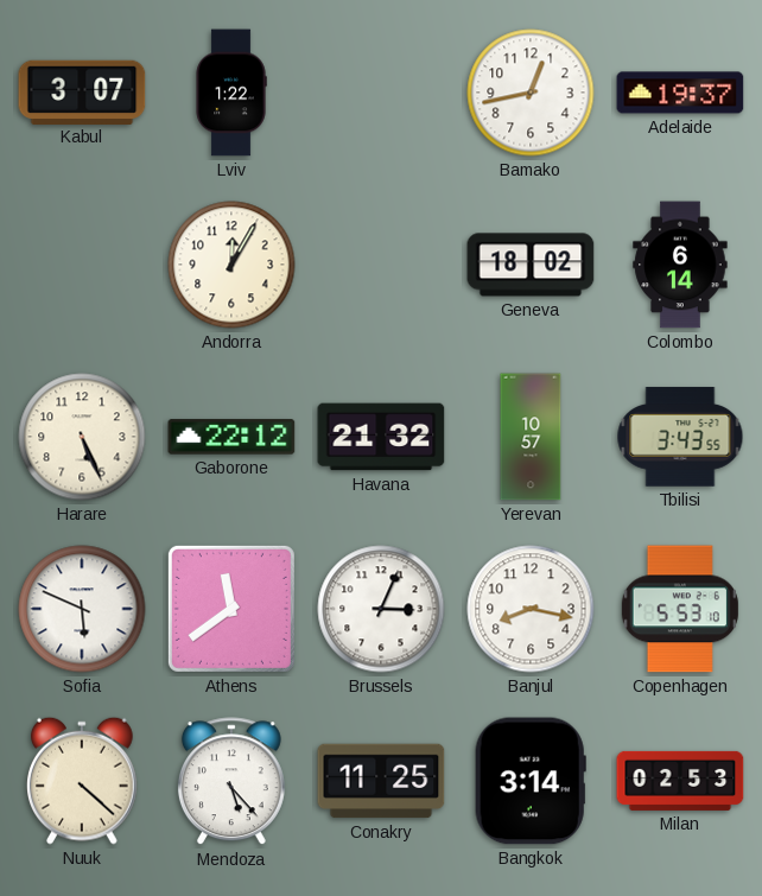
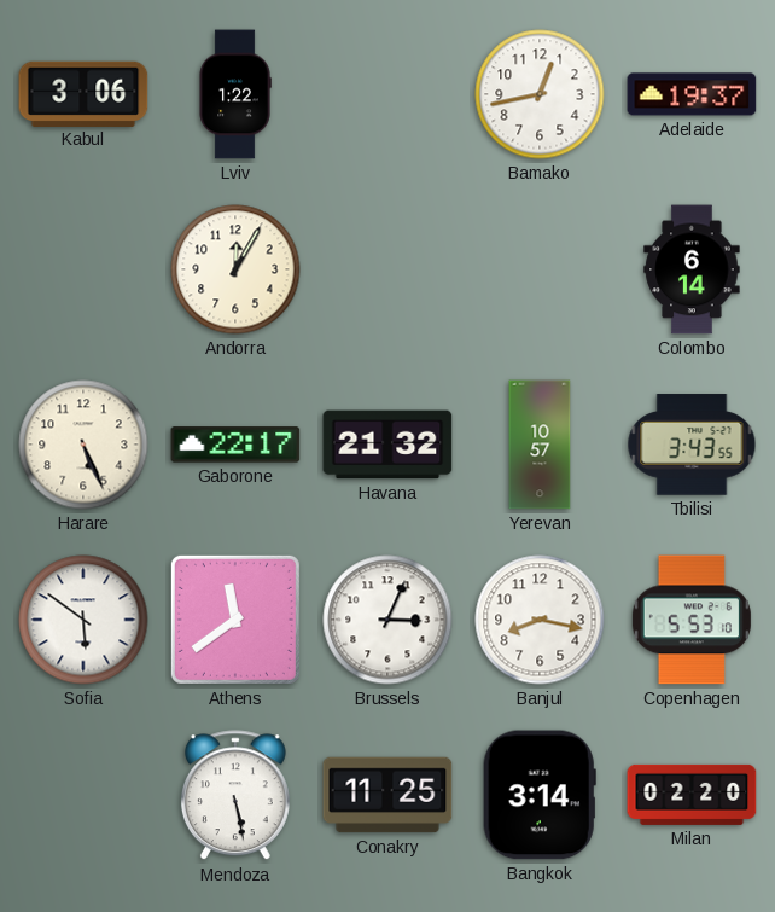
Kabul: 3:07 -> 3:06 (83, 93)
Geneva: 18:02 -> none (531, 265)
Gaborone: 22:12 -> 22:17 (235, 445)
Sofia: 5:49 -> 5:51 (83, 620)
Nuuk: 4:22 -> none (83, 781)
Mendoza: 5:23 -> 5:28 (235, 796)
Milan: 02:53 -> 02:20 (692, 795)
